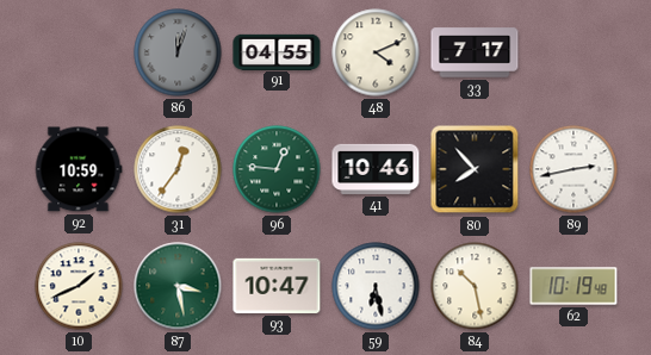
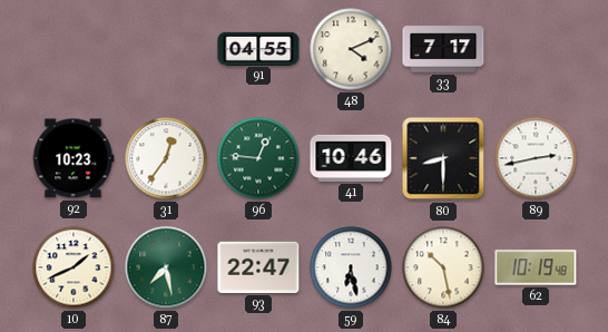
86: 12:03 -> none (178, 52)
92: 10:59 -> 10:23 (73, 158)
80: 7:53 -> 8:30 (443, 158)
87: 3:28 -> 7:28 (166, 267)
93: 10:47 -> 22:47 (258, 267)
